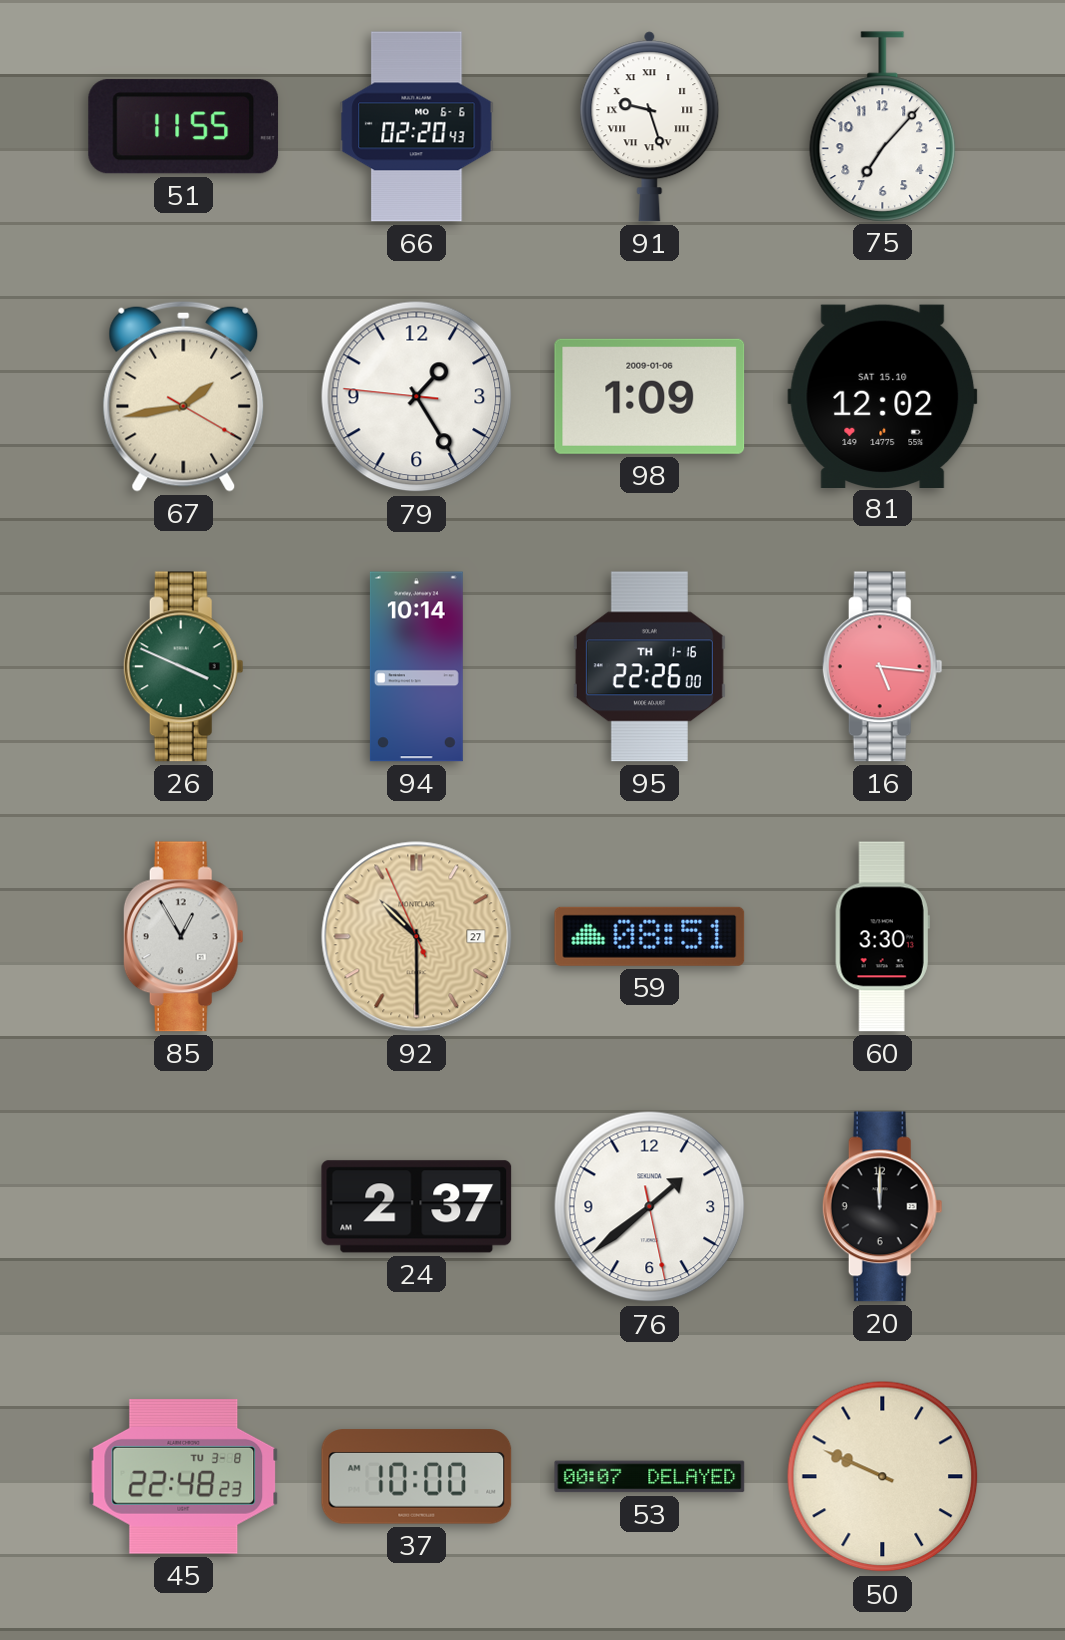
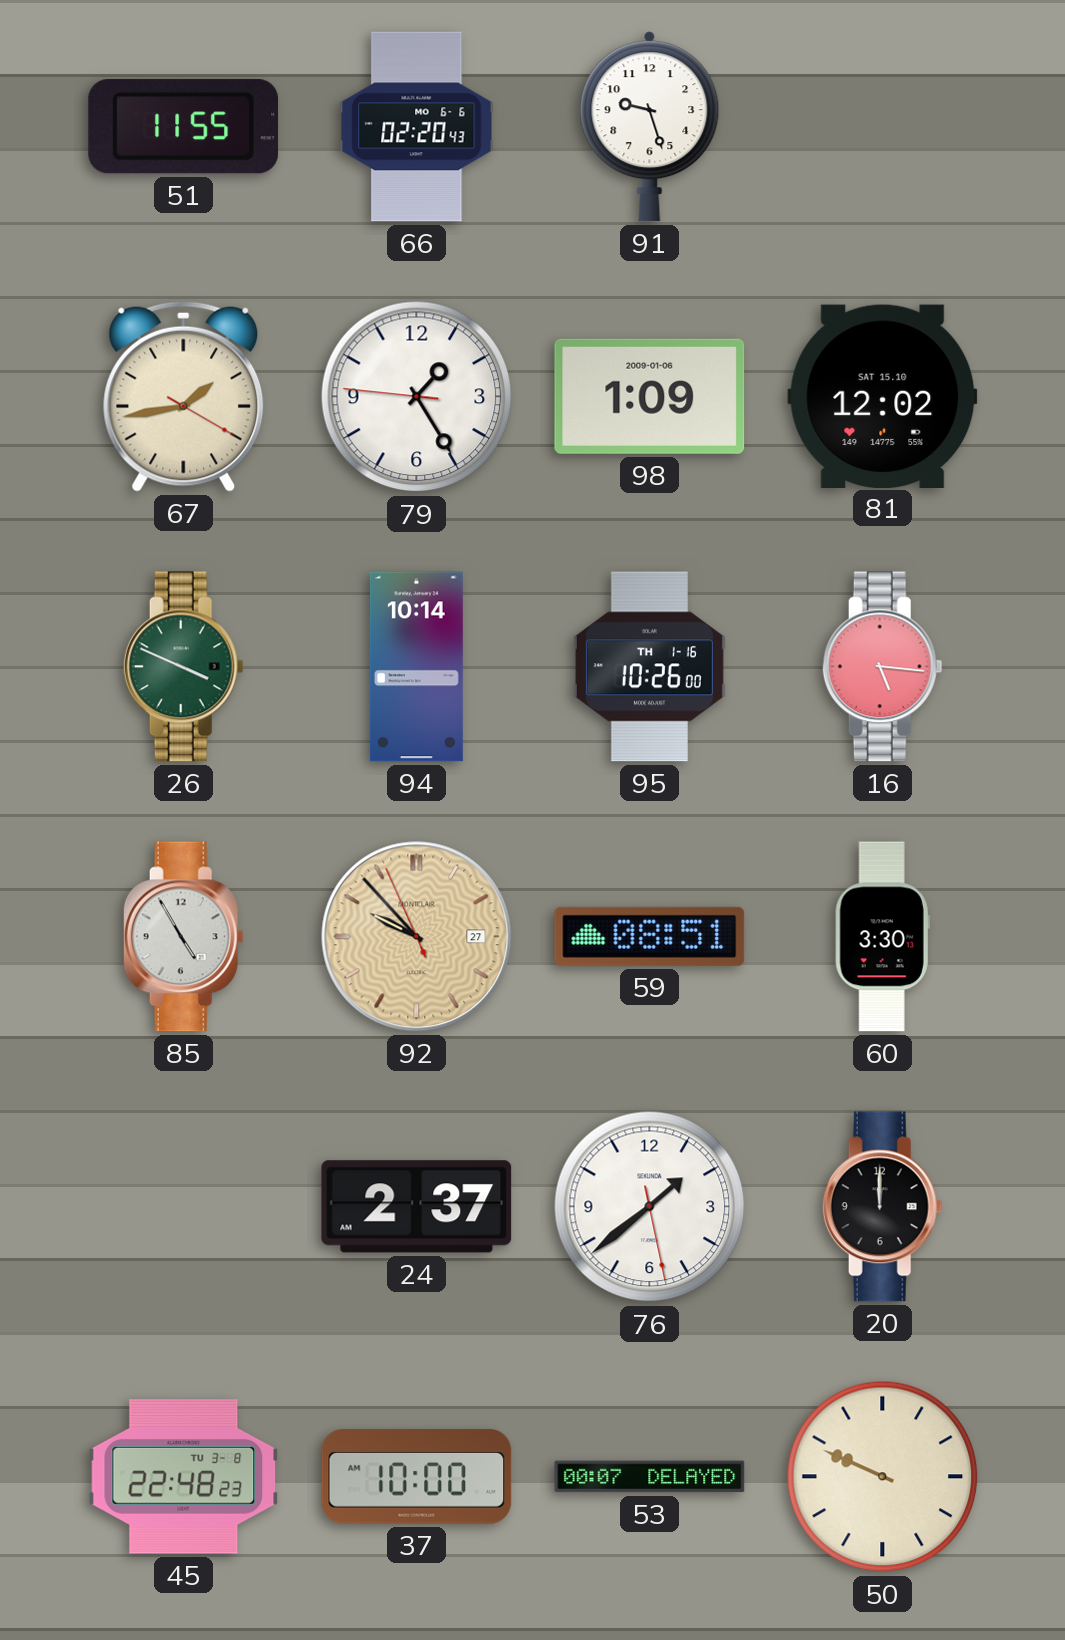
91 numerals: Roman -> Arabic (650, 127)
75: 7:07 -> none (883, 126)
95: 22:26 -> 10:26 (649, 667)
85: 12:55 -> 4:55 (183, 937)
92: 10:29 -> 9:52 (417, 937)
